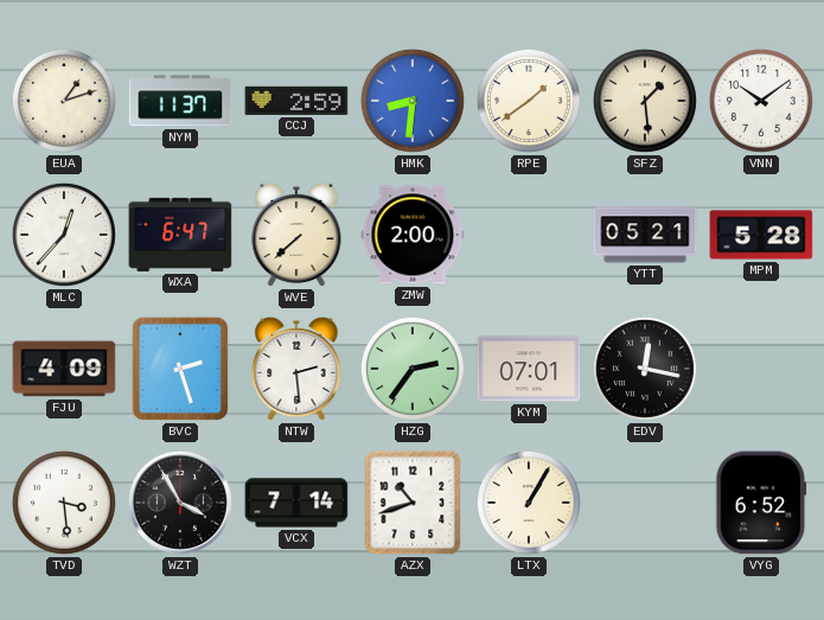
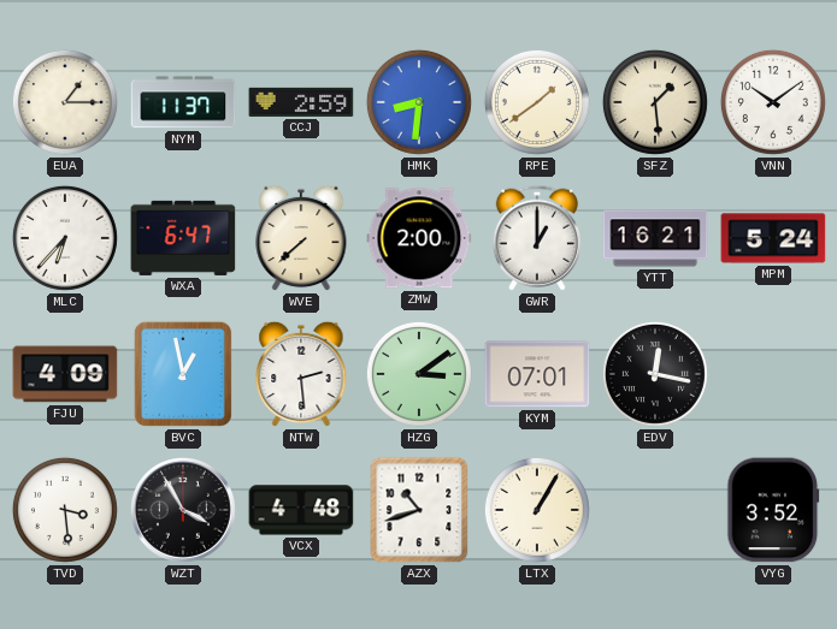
EUA: 1:12 -> 1:15 (65, 102)
MLC: 12:37 -> 6:37 (65, 238)
GWR: none -> 1:00 (537, 238)
YTT: 05:21 -> 16:21 (655, 238)
MPM: 5:28 -> 5:24 (773, 238)
BVC: 2:27 -> 12:58 (183, 374)
HZG: 2:36 -> 3:09 (419, 374)
VCX: 7:14 -> 4:48 (301, 510)
VYG: 6:52 -> 3:52 (773, 510)
